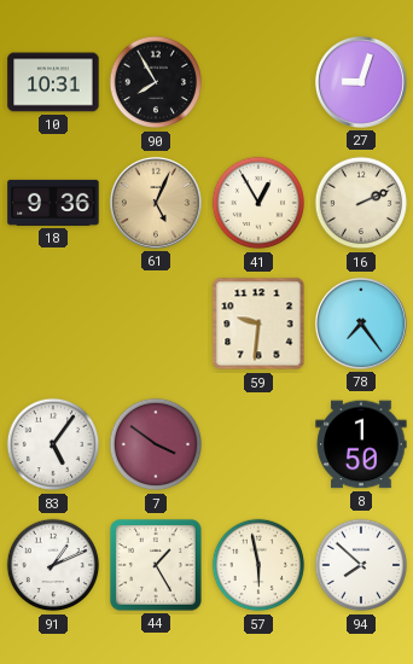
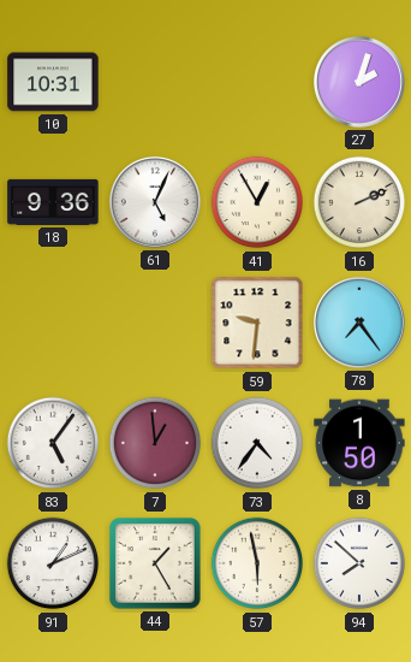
90: 7:55 -> none (156, 82)
27: 9:03 -> 2:03 (359, 82)
61 dial: champagne -> white (155, 202)
7: 3:51 -> 12:59 (155, 443)
73: none -> 4:36 (257, 443)
